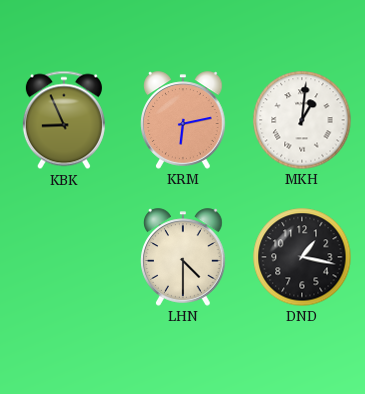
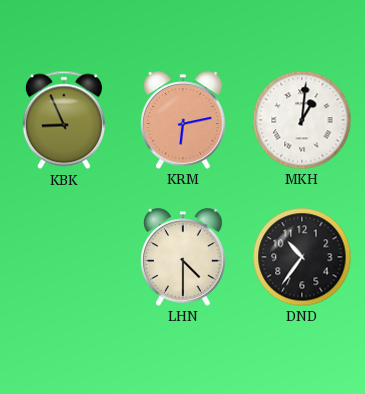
DND: 1:17 -> 10:36 (302, 257)
